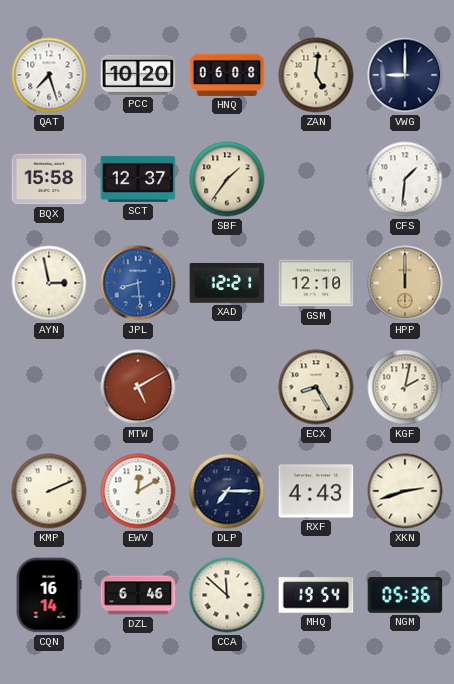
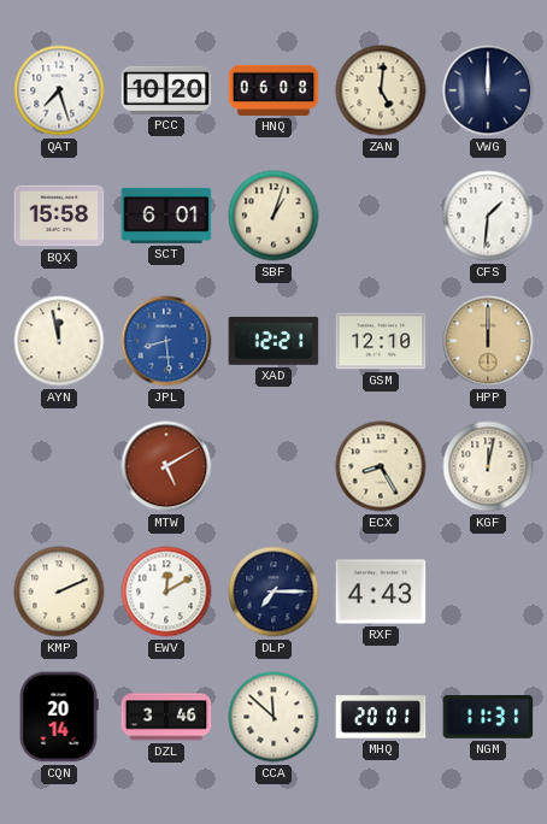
VWG: 9:00 -> 12:00 (488, 90)
SCT: 12:37 -> 6:01 (166, 216)
SBF: 1:36 -> 1:03 (273, 216)
AYN: 2:58 -> 11:58 (59, 341)
KGF: 2:02 -> 12:02 (488, 466)
XKN: 2:42 -> none (405, 491)
CQN: 16:14 -> 20:14 (59, 717)
DZL: 6:46 -> 3:46 (166, 717)
MHQ: 19:54 -> 20:01 (381, 717)
NGM: 05:36 -> 11:31 (488, 718)
